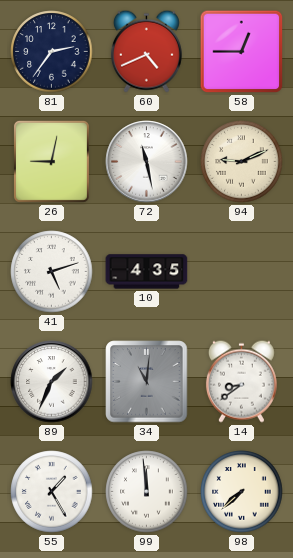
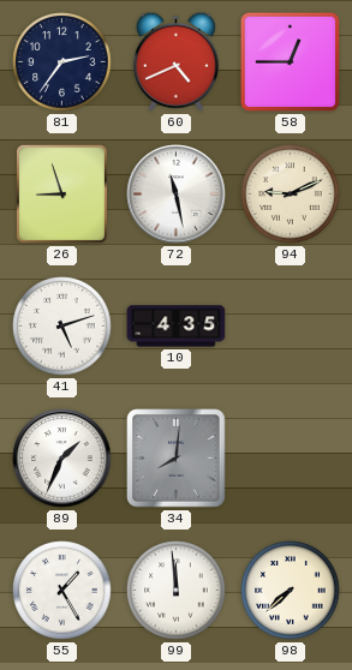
26: 9:02 -> 8:57 (61, 193)
34: 11:01 -> 8:01 (177, 459)
14: 8:39 -> none (241, 381)
